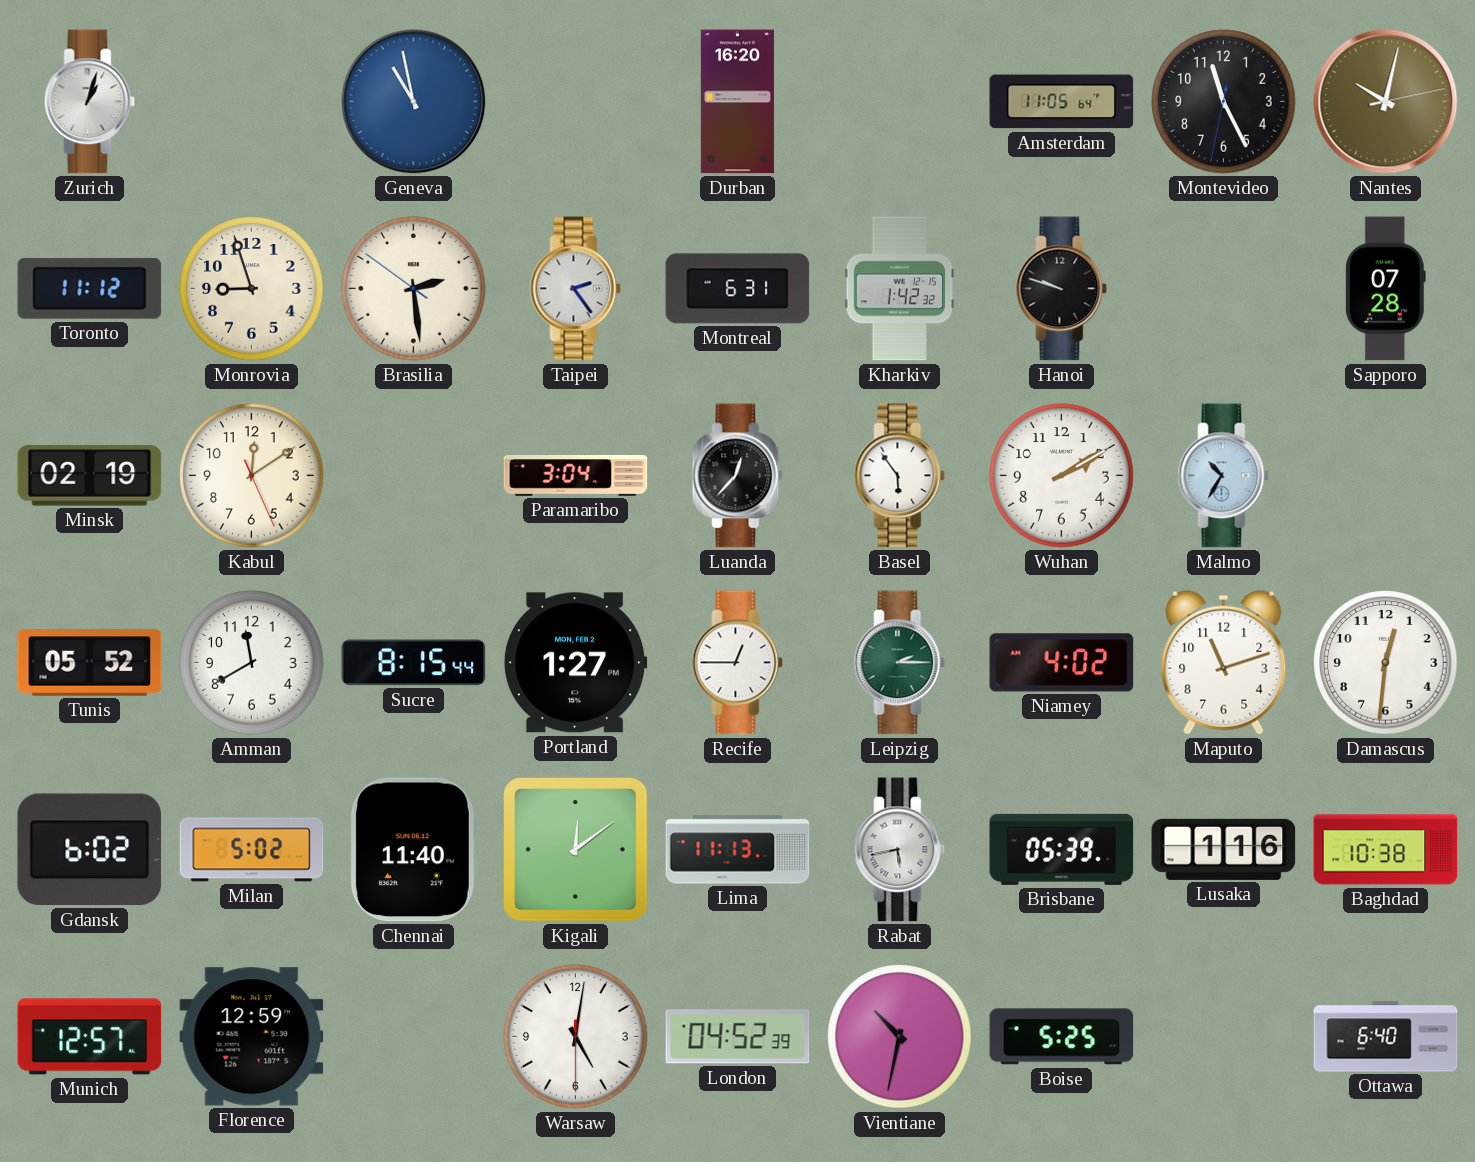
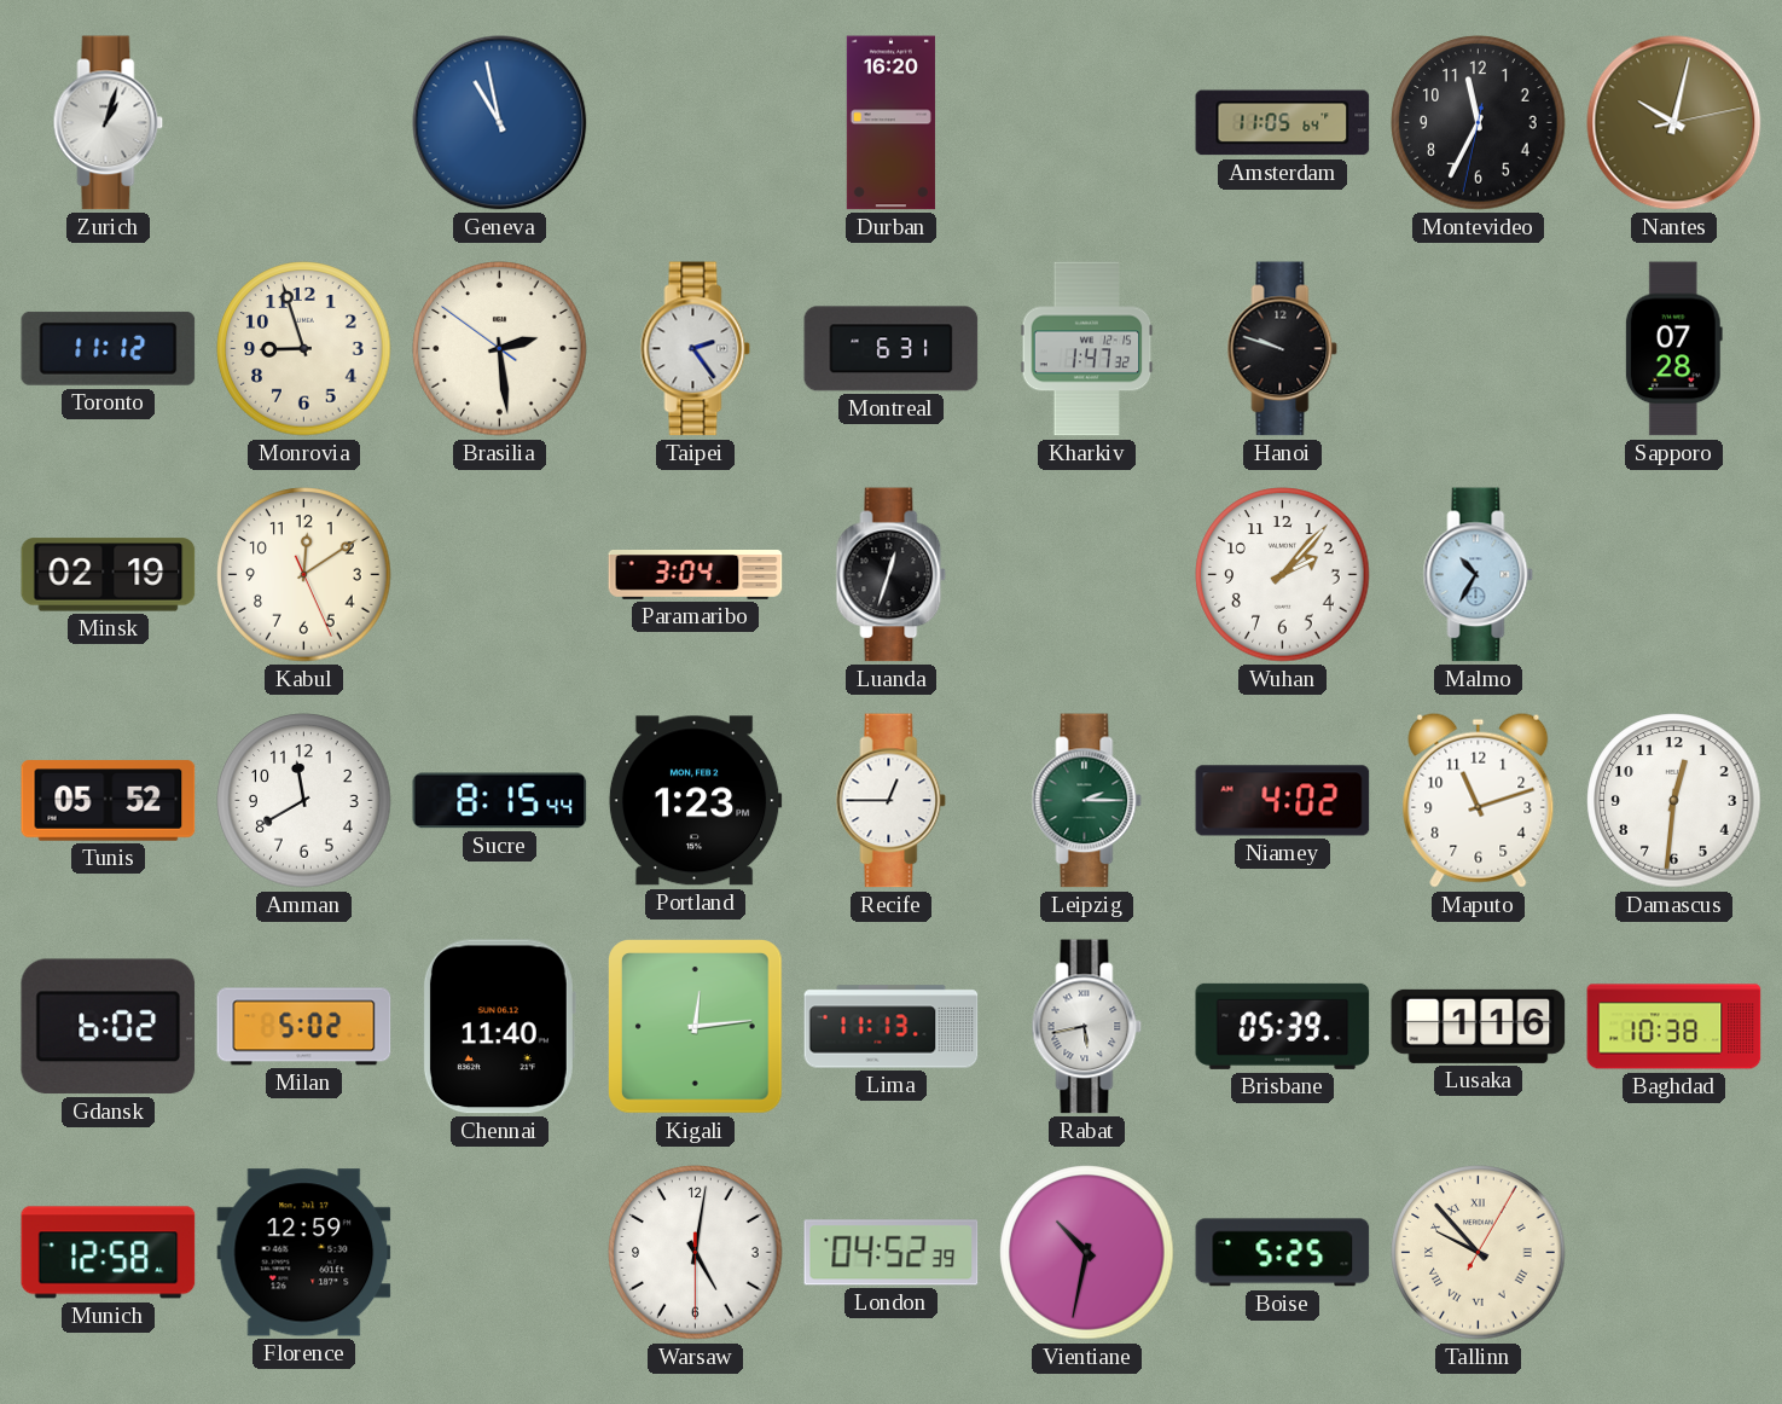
Montevideo: 11:25 -> 11:34 (1479, 123)
Kharkiv: 1:42 -> 1:47 (1087, 349)
Luanda: 12:37 -> 12:33 (892, 575)
Basel: 5:54 -> none (900, 476)
Wuhan: 2:10 -> 2:07 (1283, 575)
Portland: 1:27 -> 1:23 (695, 801)
Kigali: 12:09 -> 12:14 (696, 1027)
Munich: 12:57 -> 12:58 (109, 1253)
Tallinn: none -> 9:53 (1479, 1253)
Ottawa: 6:40 -> none (1386, 1037)
